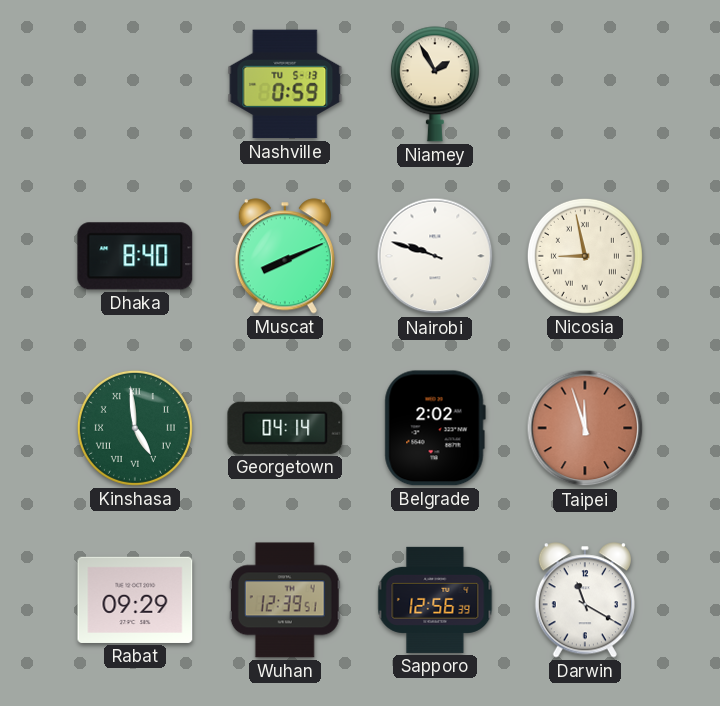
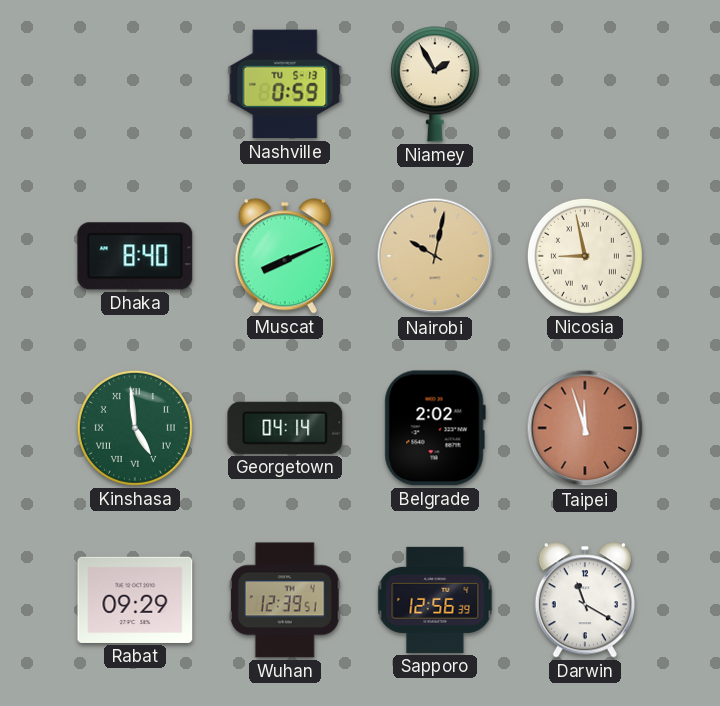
Nairobi: 9:48 -> 10:02 (435, 256)
Nairobi dial: white -> champagne (435, 256)
